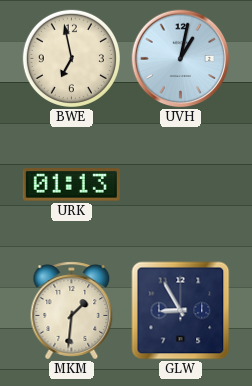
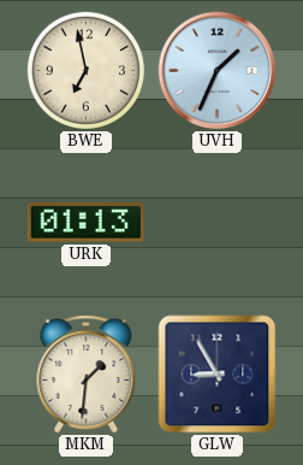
UVH: 1:02 -> 1:34 (218, 71)
